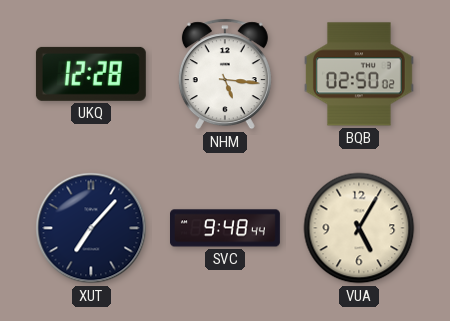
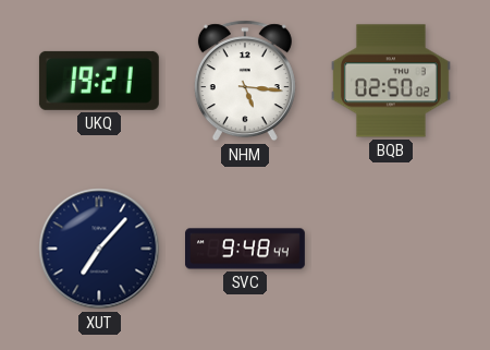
UKQ: 12:28 -> 19:21 (99, 81)
VUA: 5:05 -> none (359, 228)
